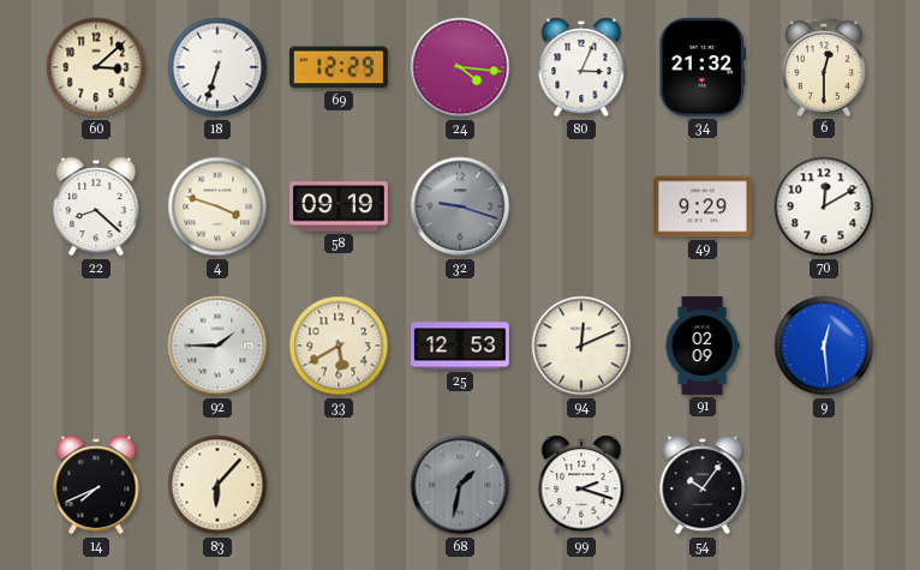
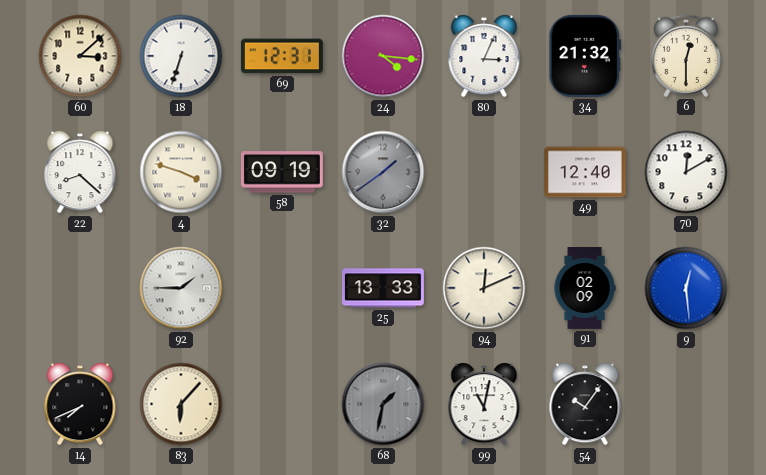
69: 12:29 -> 12:31 (282, 56)
32: 9:18 -> 1:39 (383, 172)
49: 9:29 -> 12:40 (585, 172)
33: 5:40 -> none (339, 346)
25: 12:53 -> 13:33 (383, 288)
99: 2:18 -> 11:02 (484, 404)
